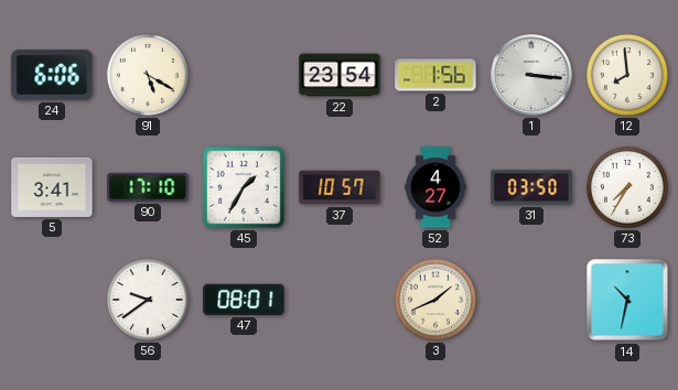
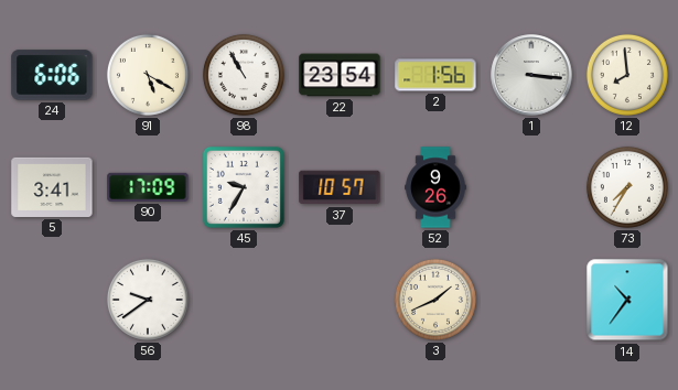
98: none -> 10:55 (244, 75)
90: 17:10 -> 17:09 (148, 187)
45: 1:35 -> 9:35 (244, 187)
52: 4:27 -> 9:26 (435, 187)
31: 03:50 -> none (531, 187)
47: 08:01 -> none (244, 300)
14: 10:32 -> 10:36 (627, 300)
